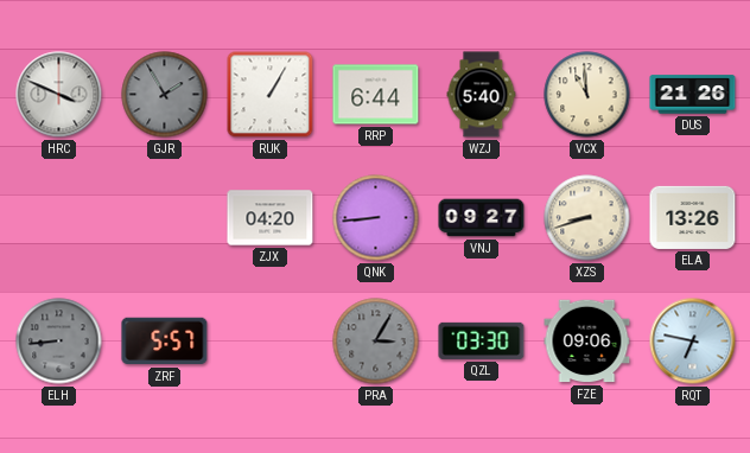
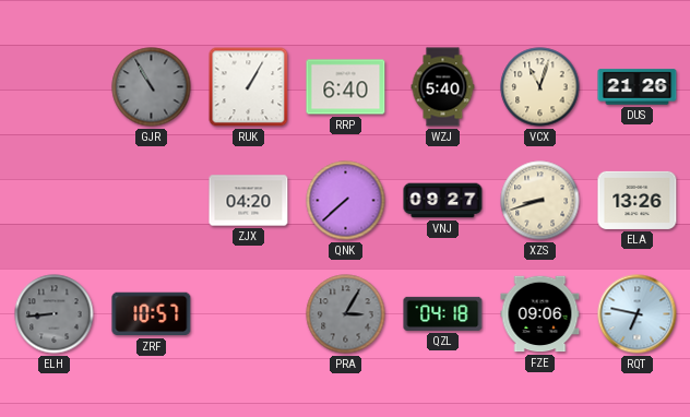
HRC: 3:49 -> none (59, 95)
GJR: 1:55 -> 10:55 (152, 87)
RRP: 6:44 -> 6:40 (346, 87)
VCX: 10:59 -> 11:03 (540, 87)
QNK: 8:44 -> 7:38 (346, 201)
ZRF: 5:57 -> 10:57 (152, 314)
QZL: 03:30 -> 04:18 (443, 313)
